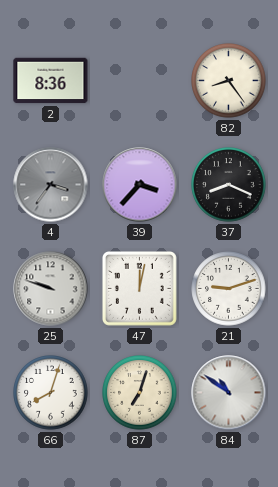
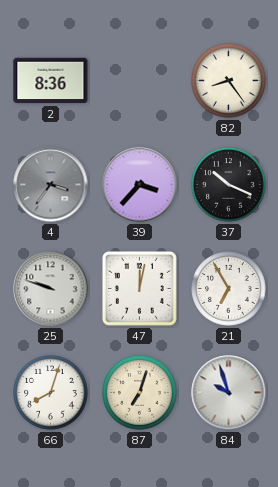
37: 8:19 -> 10:19 (229, 185)
21: 9:12 -> 6:55 (229, 289)
84: 10:51 -> 9:57 (229, 393)
